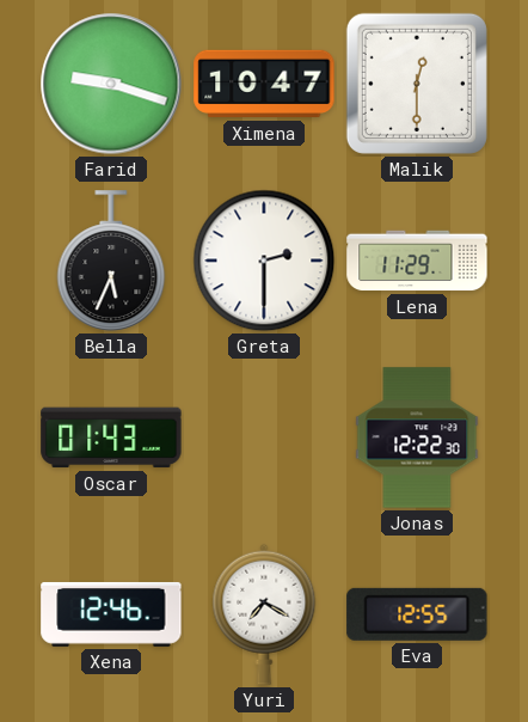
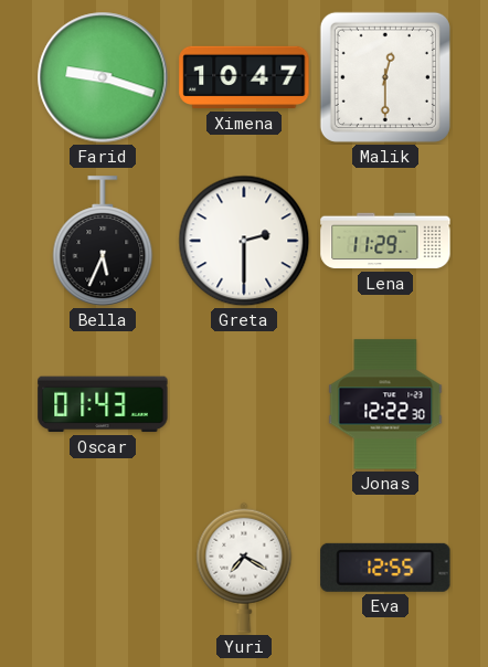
Xena: 12:46 -> none (111, 614)
